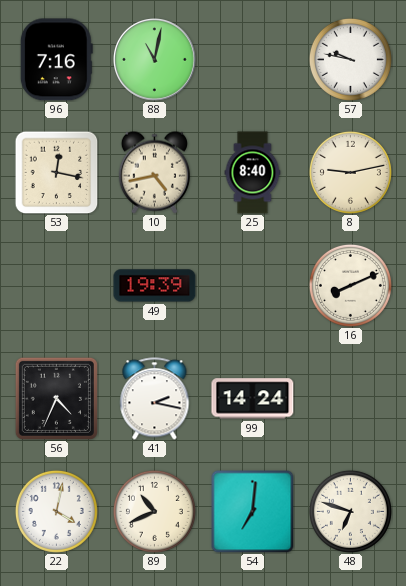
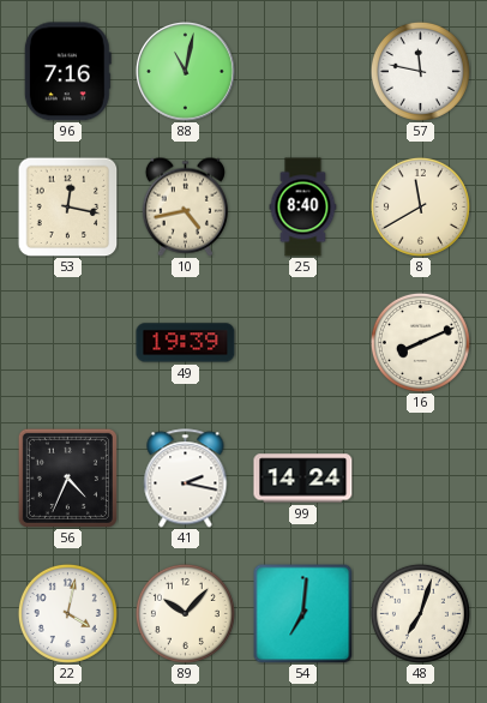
57: 9:47 -> 11:47 (420, 71)
8: 9:13 -> 11:40 (420, 206)
89: 10:41 -> 10:07 (185, 613)
48: 6:48 -> 7:03 (420, 613)
